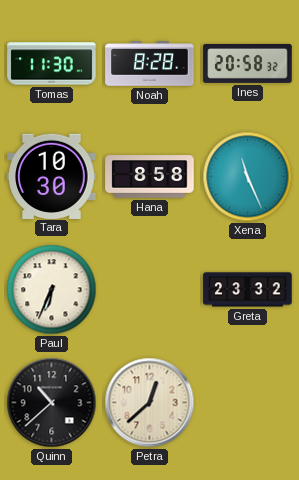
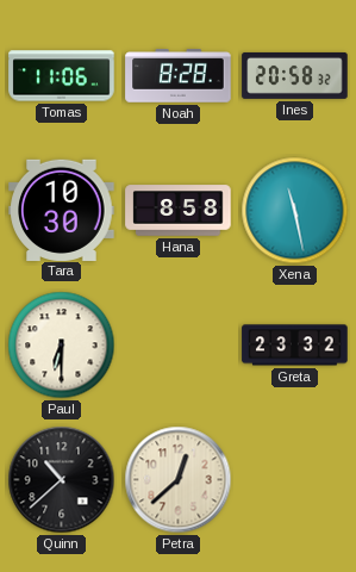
Tomas: 11:30 -> 11:06 (62, 76)
Xena: 11:26 -> 11:28 (295, 211)
Paul: 6:34 -> 6:30 (62, 346)
